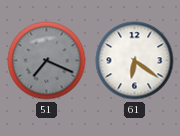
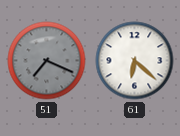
61: 6:21 -> 6:22 (135, 61)
